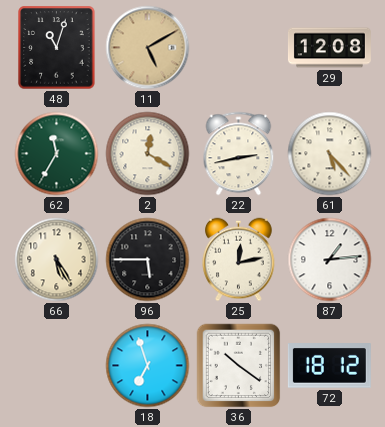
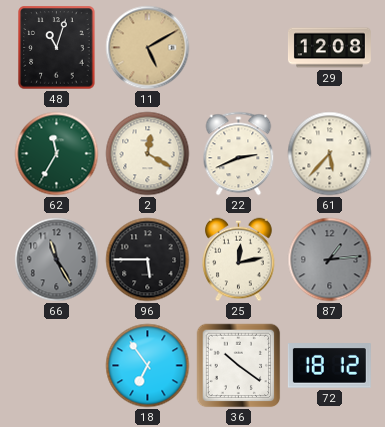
22: 2:43 -> 2:41 (239, 154)
61: 5:23 -> 5:37 (330, 154)
66: 5:25 -> 11:25 (57, 260)
66 dial: cream -> grey (57, 260)
87 dial: white -> grey (330, 260)
18: 6:57 -> 6:54 (148, 366)
